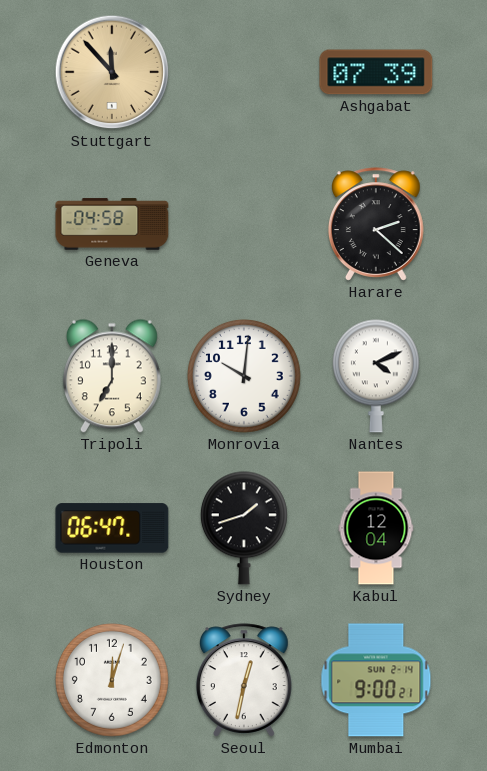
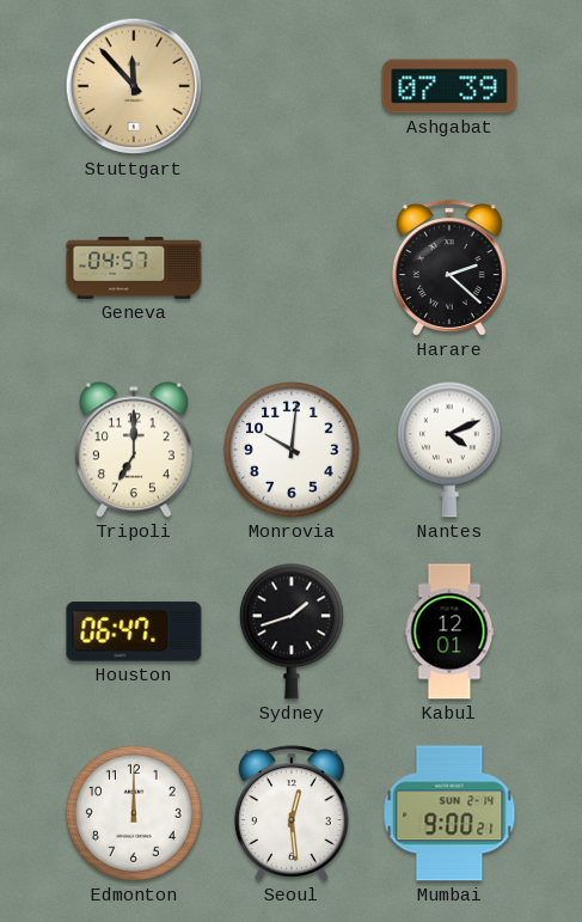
Geneva: 04:58 -> 04:57 (134, 268)
Kabul: 12:04 -> 12:01 (449, 631)
Edmonton: 12:03 -> 12:00 (134, 813)
Seoul: 12:32 -> 12:29 (292, 813)
